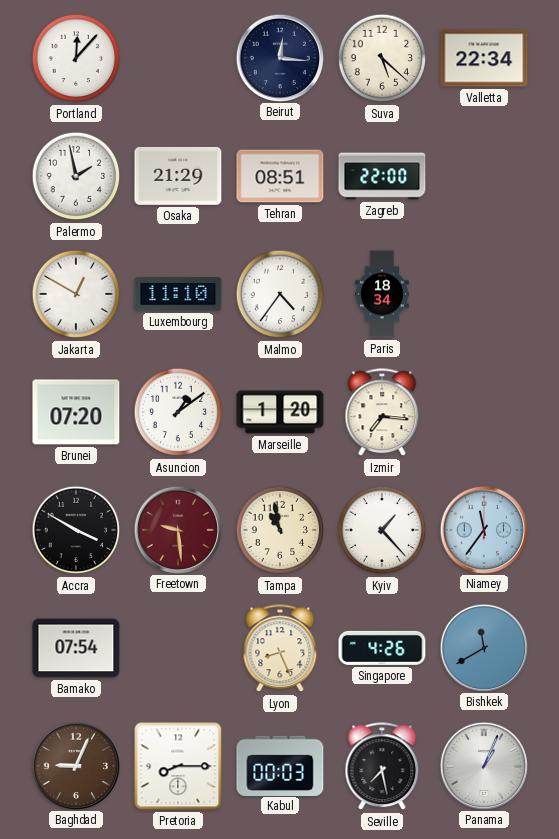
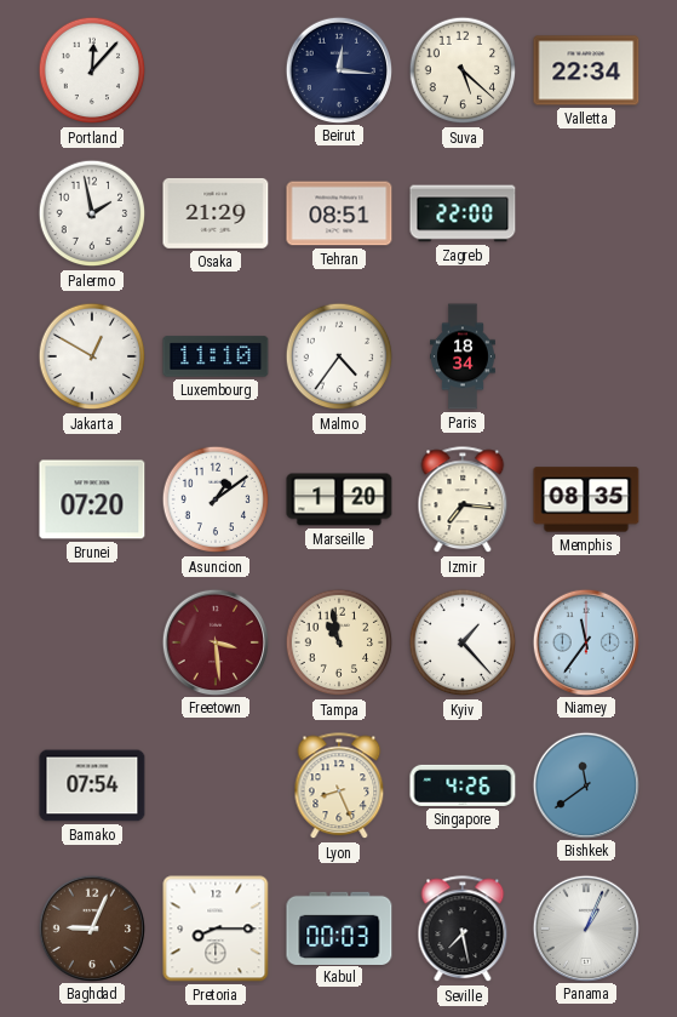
Memphis: none -> 08:35 (586, 499)
Accra: 3:50 -> none (76, 530)
Freetown: 9:29 -> 3:29 (214, 641)
Bishkek: 11:40 -> 11:39 (585, 784)
